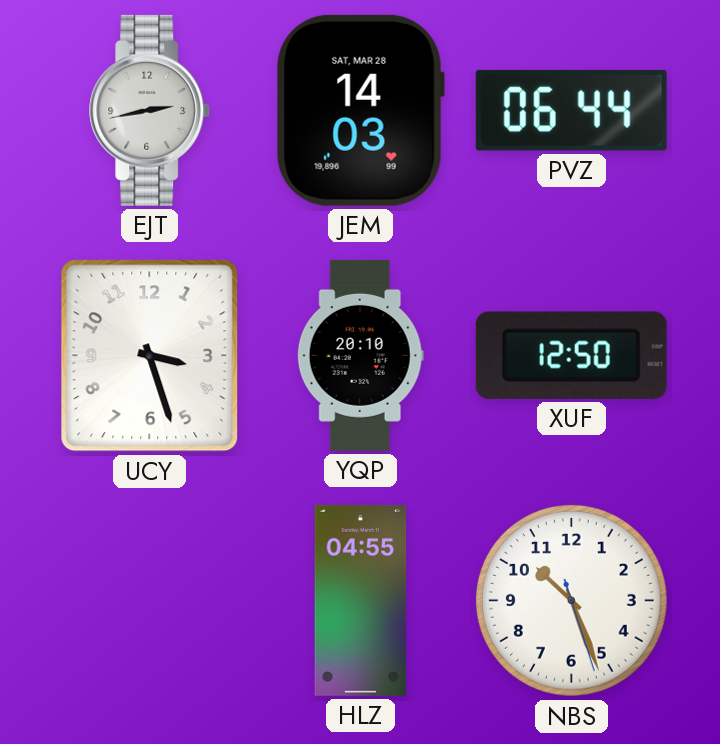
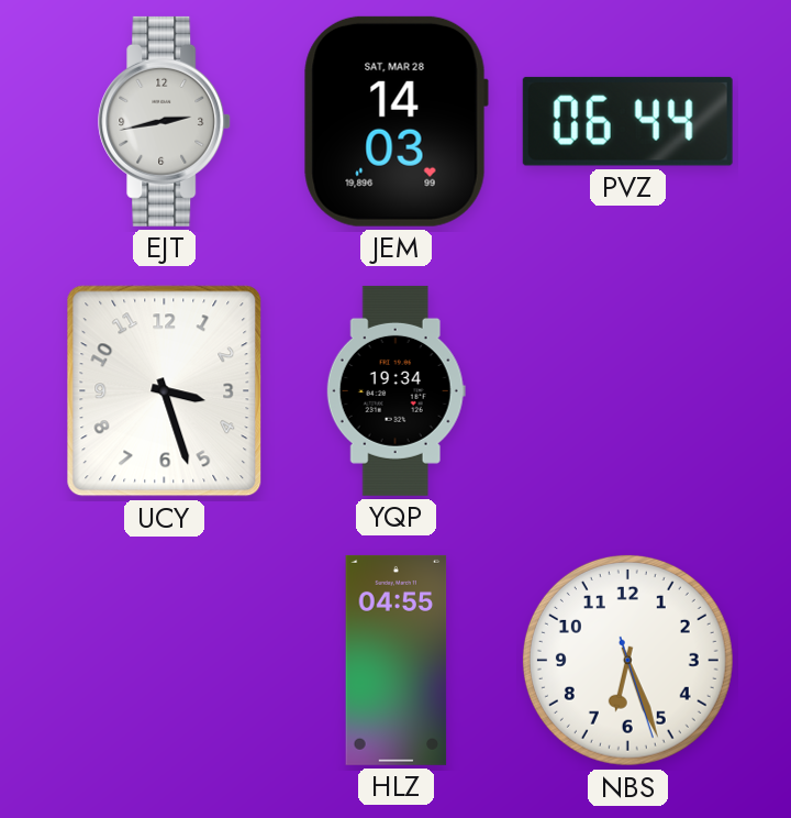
YQP: 20:10 -> 19:34 (396, 390)
XUF: 12:50 -> none (571, 355)
NBS: 10:26 -> 6:26 (627, 660)
